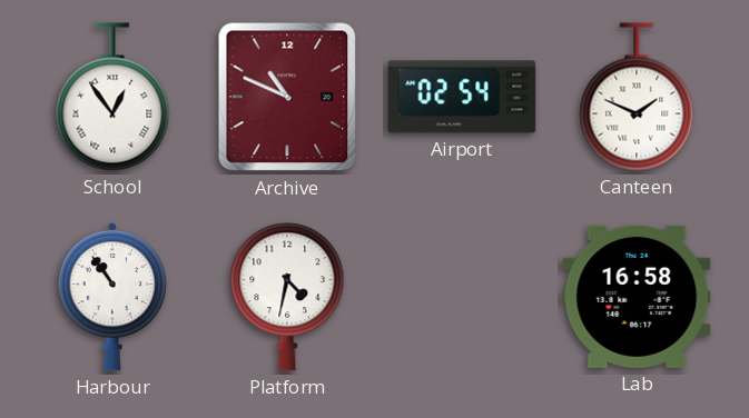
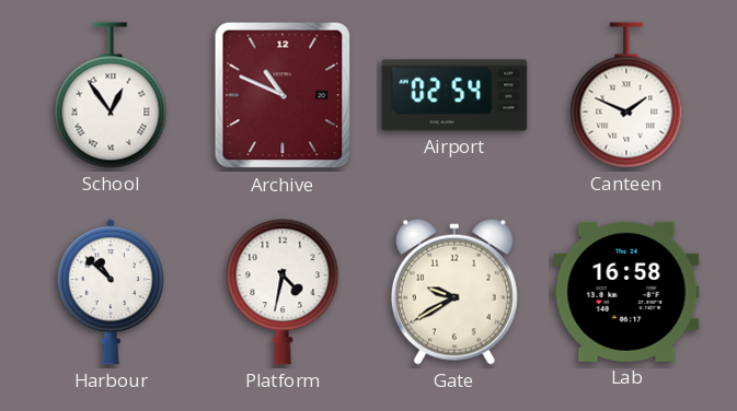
Harbour: 10:54 -> 10:52 (111, 292)
Gate: none -> 9:40 (454, 292)
